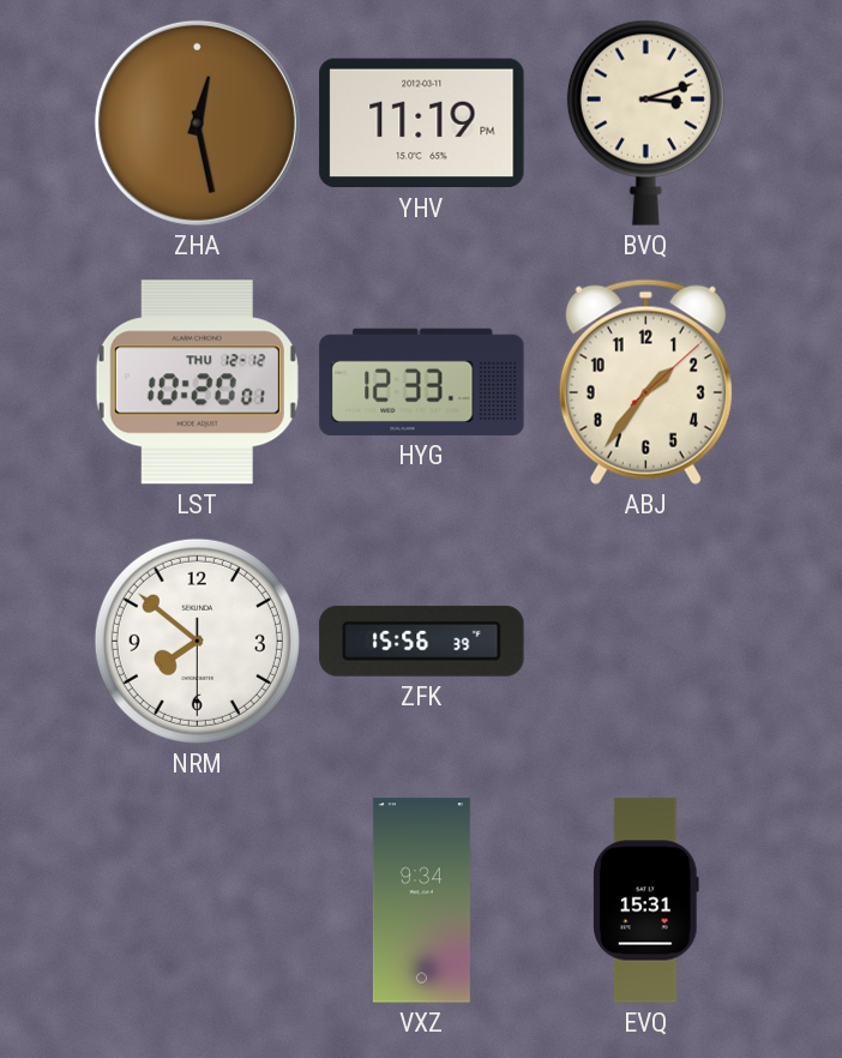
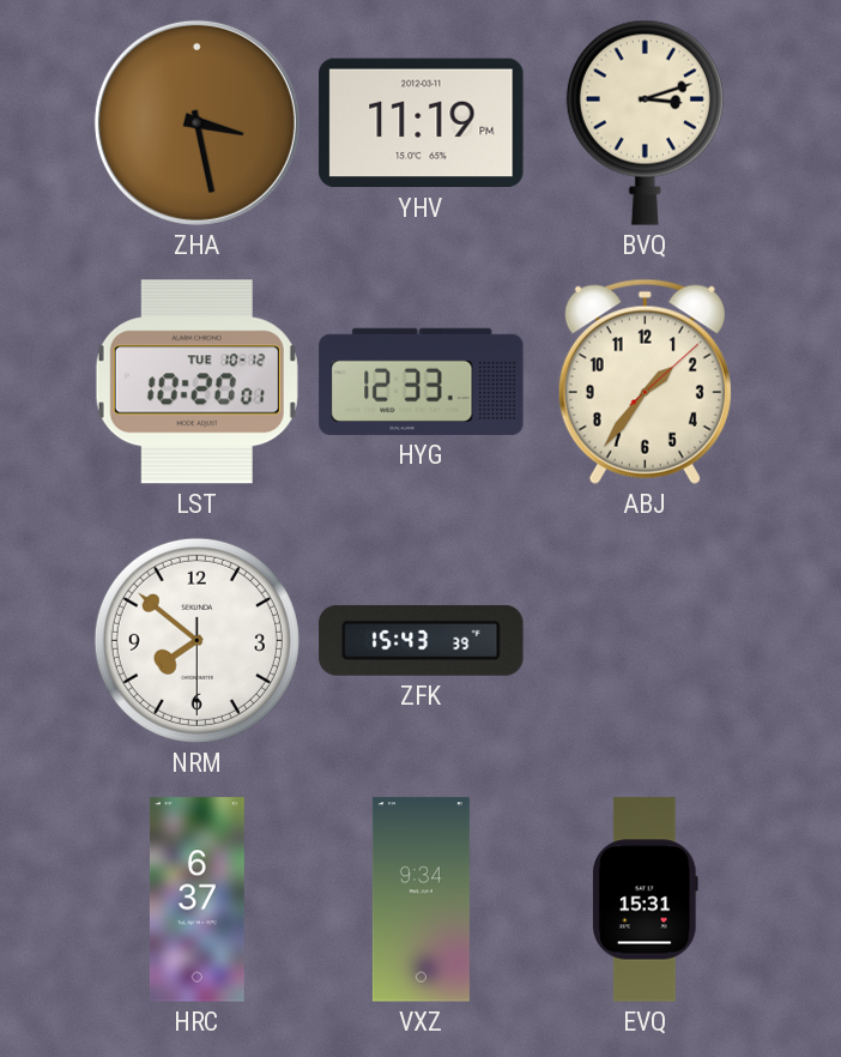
ZHA: 12:28 -> 3:28 (196, 122)
LST date: THU 12-12 -> TUE 10-12 (196, 382)
ZFK: 15:56 -> 15:43 (422, 640)
HRC: none -> 6:37 (196, 900)
